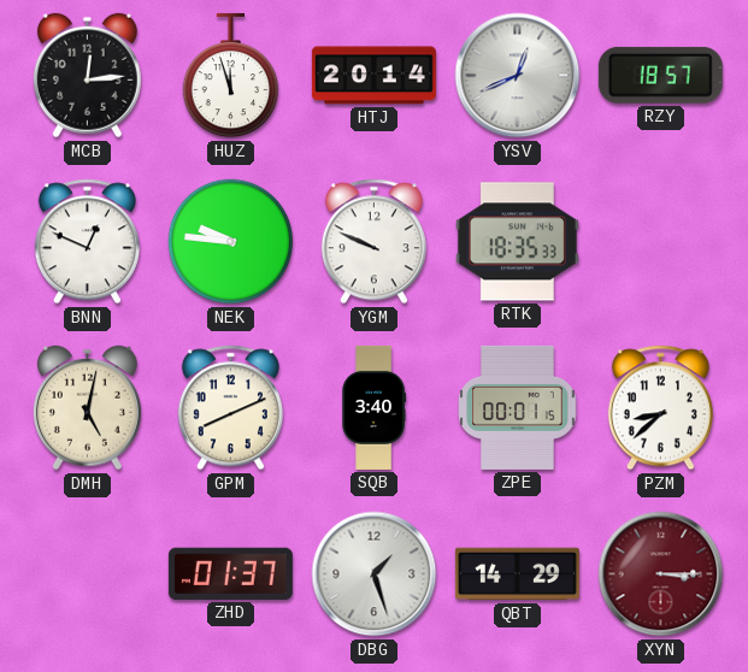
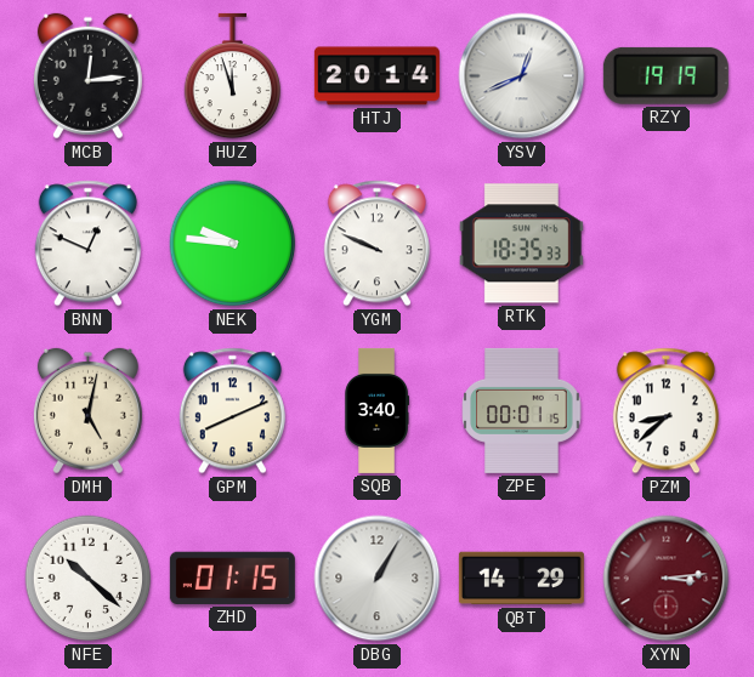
RZY: 18:57 -> 19:19 (665, 75)
NFE: none -> 10:22 (89, 579)
ZHD: 01:37 -> 01:15 (232, 578)
DBG: 1:27 -> 1:05 (378, 579)
XYN: 3:15 -> 3:14 (667, 579)
